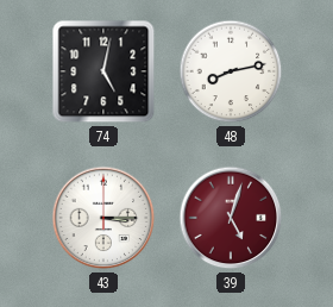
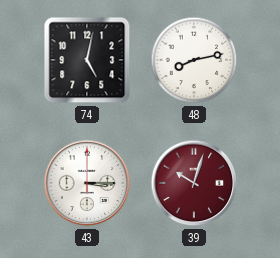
39: 5:03 -> 10:03 (194, 183)
